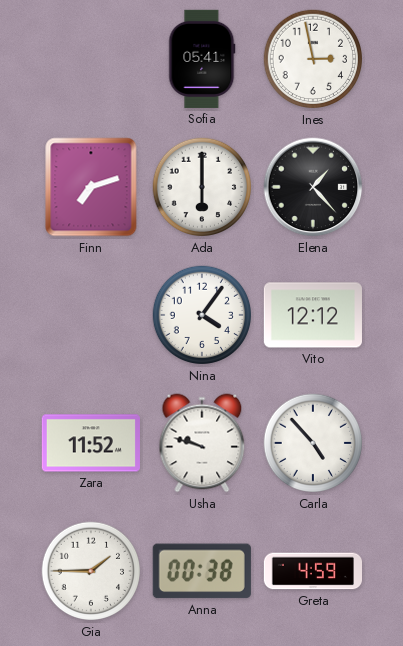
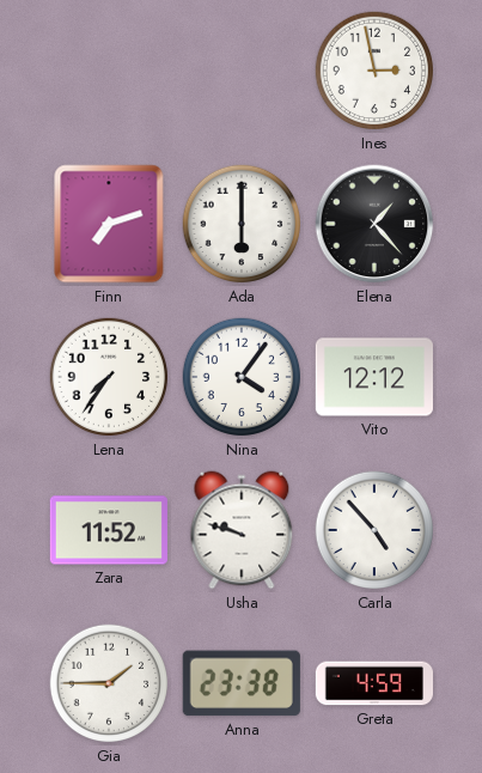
Sofia: 05:41 -> none (202, 59)
Lena: none -> 7:36 (109, 377)
Anna: 00:38 -> 23:38 (242, 683)
